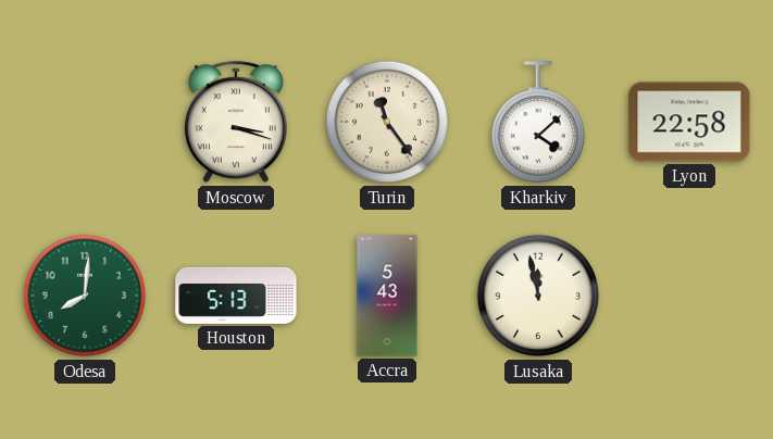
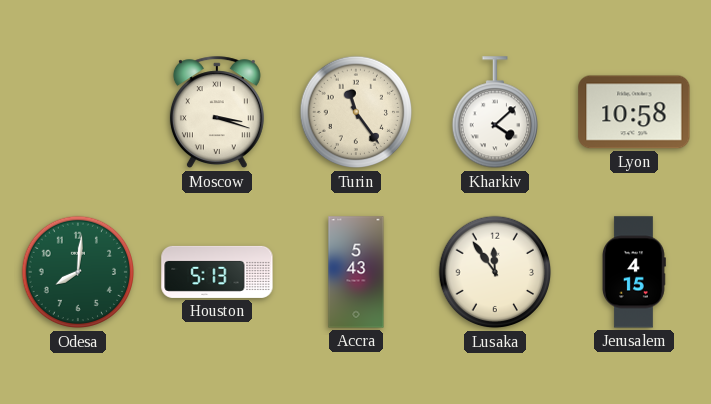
Lyon: 22:58 -> 10:58 (634, 112)
Lusaka: 11:58 -> 11:54 (495, 272)
Jerusalem: none -> 4:15 (634, 272)
